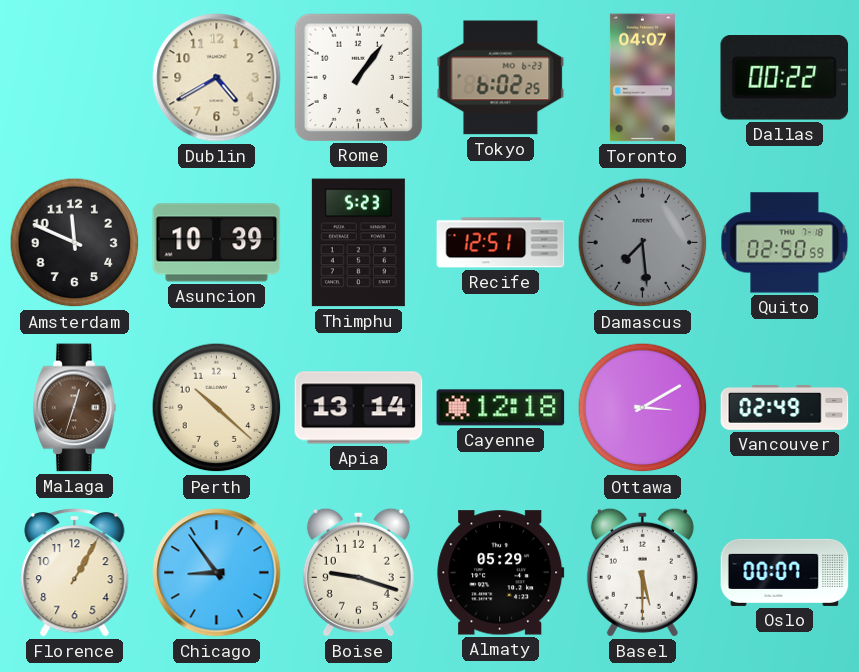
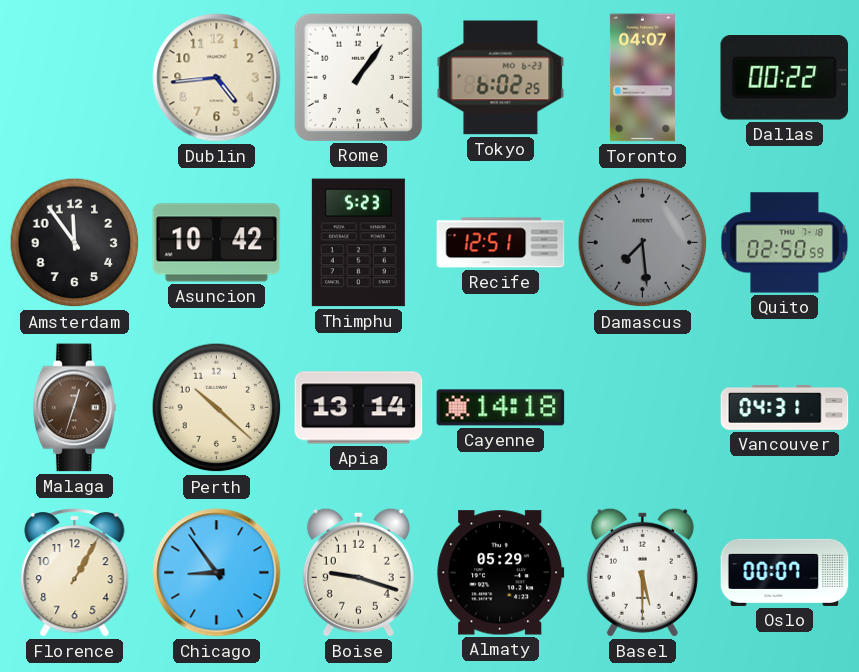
Dublin: 4:40 -> 4:44 (217, 78)
Amsterdam: 11:49 -> 11:54 (75, 243)
Asuncion: 10:39 -> 10:42 (217, 243)
Cayenne: 12:18 -> 14:18 (501, 408)
Ottawa: 3:10 -> none (643, 408)
Vancouver: 02:49 -> 04:31 (785, 407)
